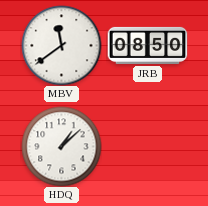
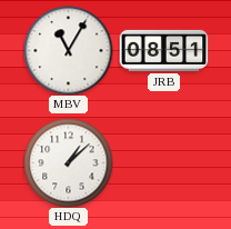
MBV: 11:39 -> 11:05 (68, 50)
JRB: 08:50 -> 08:51 (163, 50)
